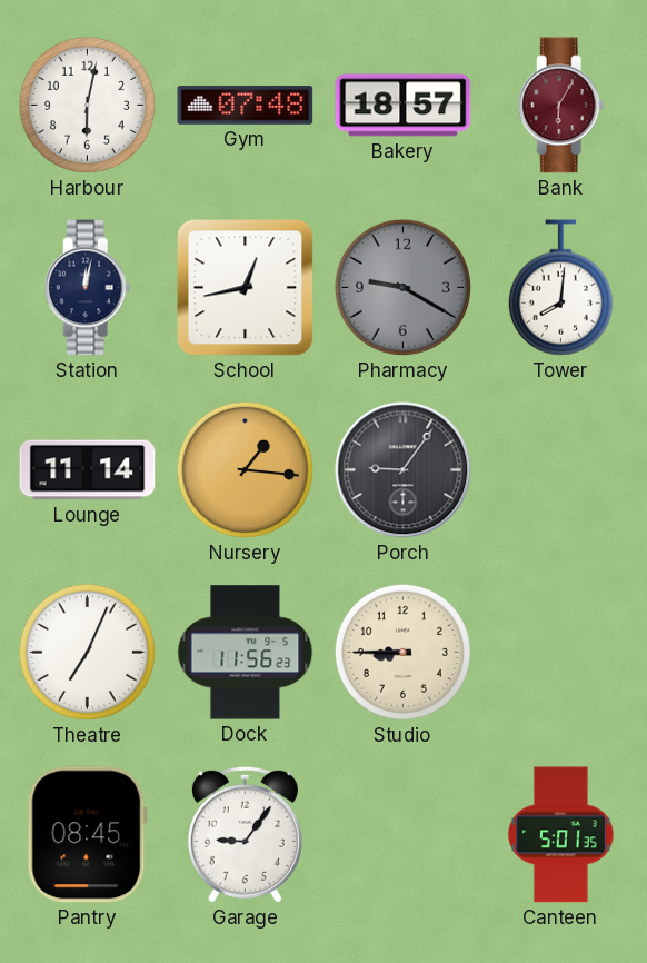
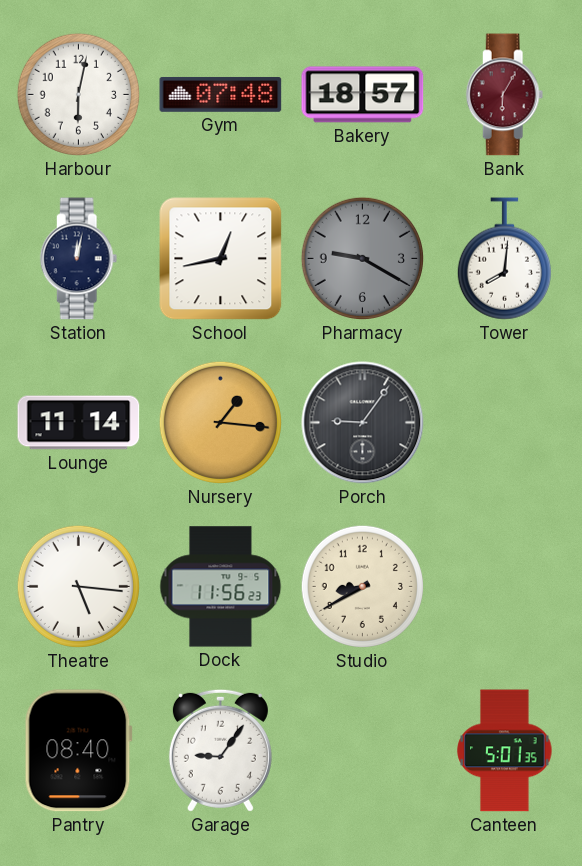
Theatre: 7:04 -> 5:16 (78, 586)
Studio: 8:45 -> 8:40 (362, 586)
Pantry: 08:45 -> 08:40 (78, 751)
